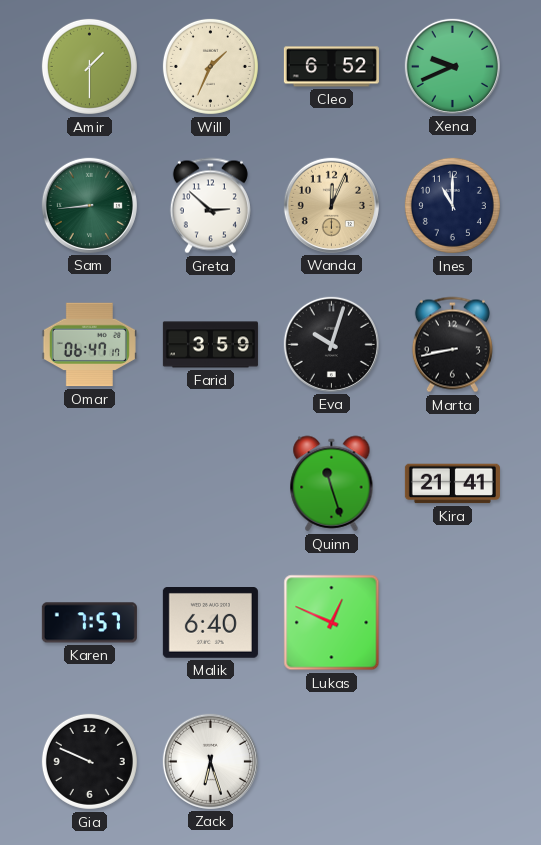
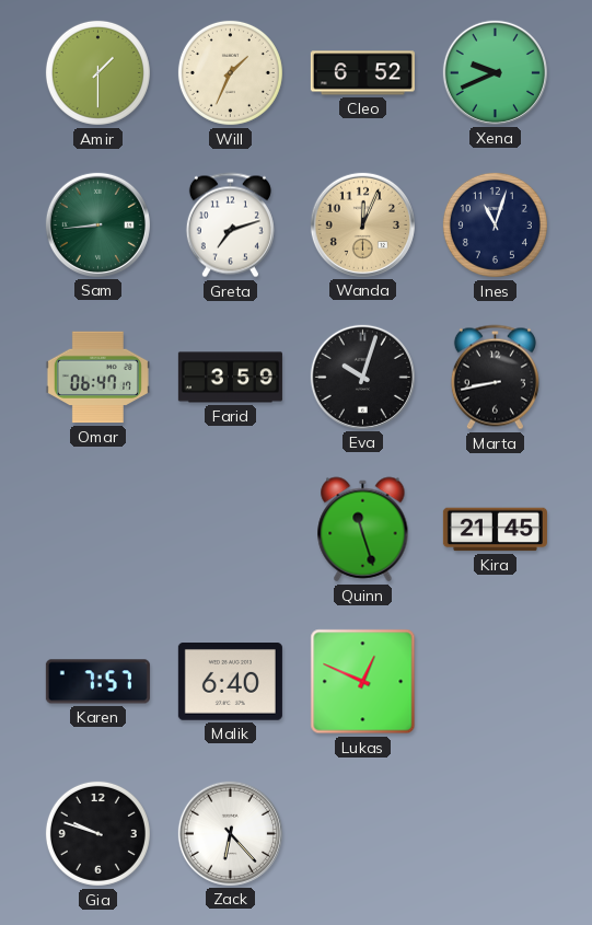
Greta: 2:52 -> 7:12 (230, 226)
Ines: 11:00 -> 11:03 (495, 224)
Kira: 21:41 -> 21:45 (495, 530)
Gia: 9:49 -> 9:48 (97, 833)
Zack: 6:27 -> 6:23 (230, 833)
